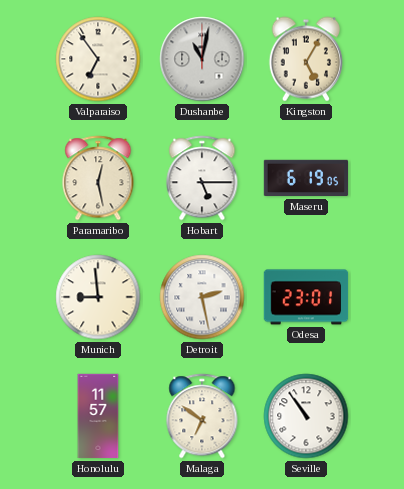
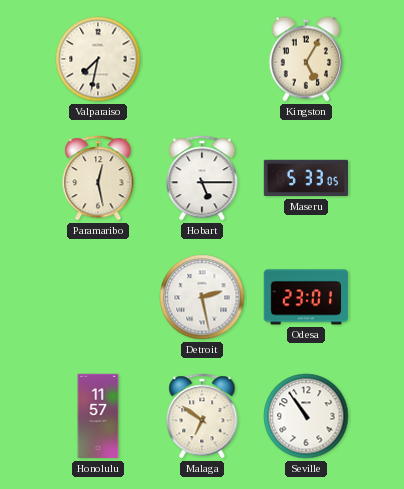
Valparaiso: 6:54 -> 7:32 (98, 59)
Dushanbe: 11:02 -> none (202, 59)
Maseru: 6:19 -> 5:33 (306, 178)
Munich: 8:59 -> none (98, 297)
